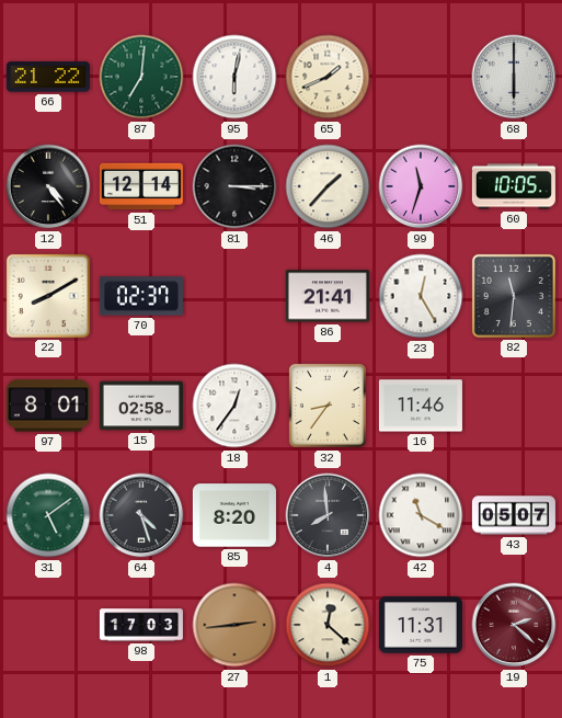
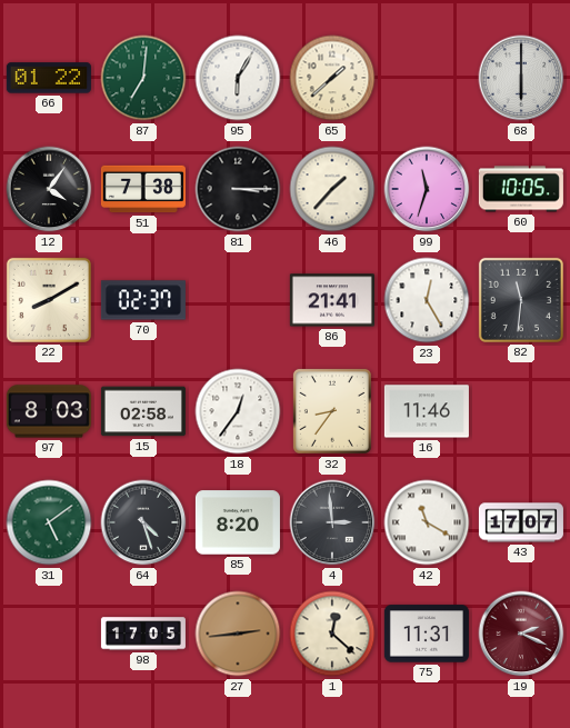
66: 21:22 -> 01:22 (49, 78)
95: 6:02 -> 6:05 (238, 78)
65: 1:41 -> 1:38 (332, 78)
12: 4:24 -> 4:06 (49, 189)
51: 12:14 -> 7:38 (143, 189)
97: 8:01 -> 8:03 (49, 411)
4: 7:59 -> 2:59 (332, 522)
43: 05:07 -> 17:07 (521, 522)
98: 17:03 -> 17:05 (143, 634)
19: 2:22 -> 2:19 (521, 634)
